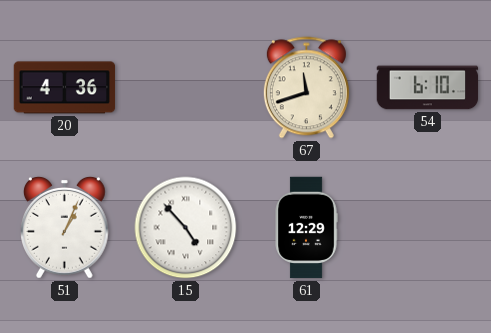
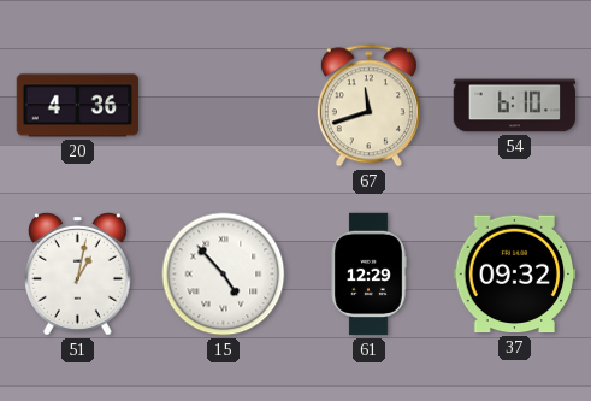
51: 1:04 -> 1:02 (78, 275)
37: none -> 09:32 (515, 275)
